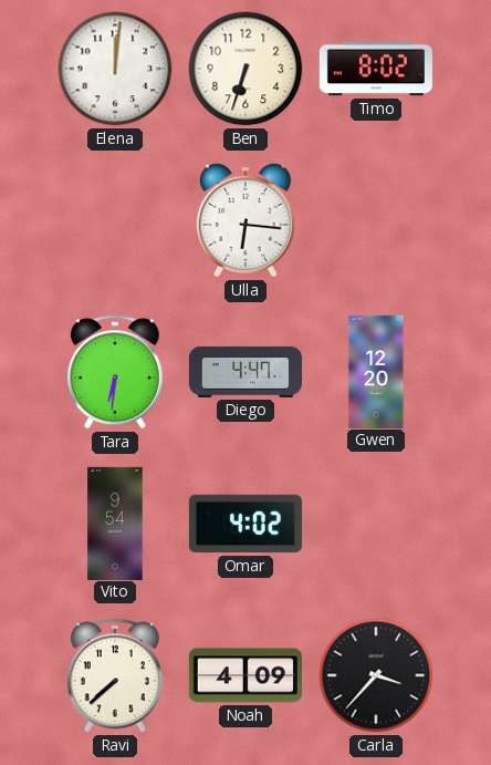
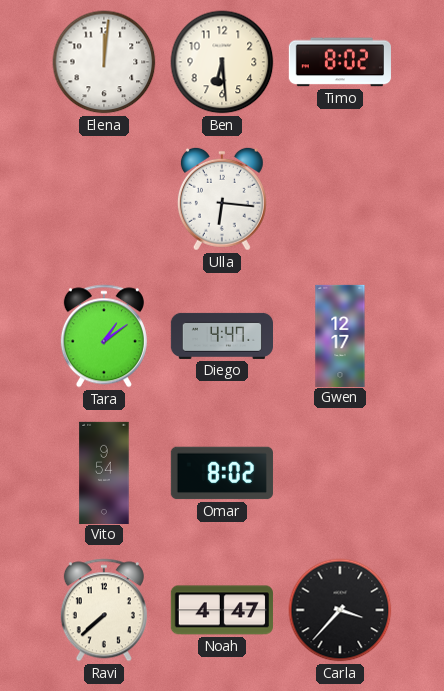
Ben: 6:33 -> 6:29 (222, 62)
Tara: 6:31 -> 1:09 (104, 336)
Gwen: 12:20 -> 12:17 (340, 335)
Omar: 4:02 -> 8:02 (222, 473)
Noah: 4:09 -> 4:47 (222, 610)
